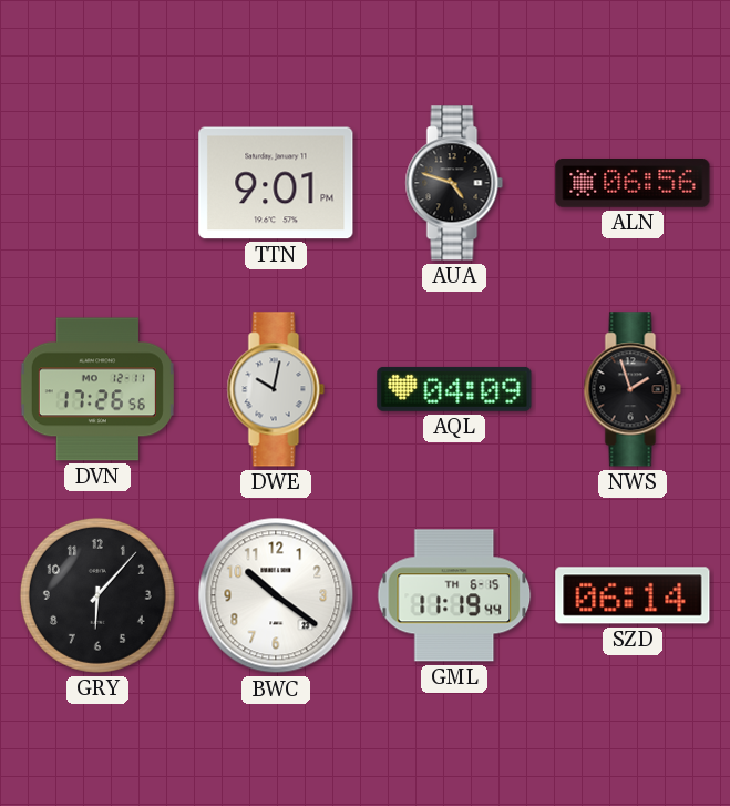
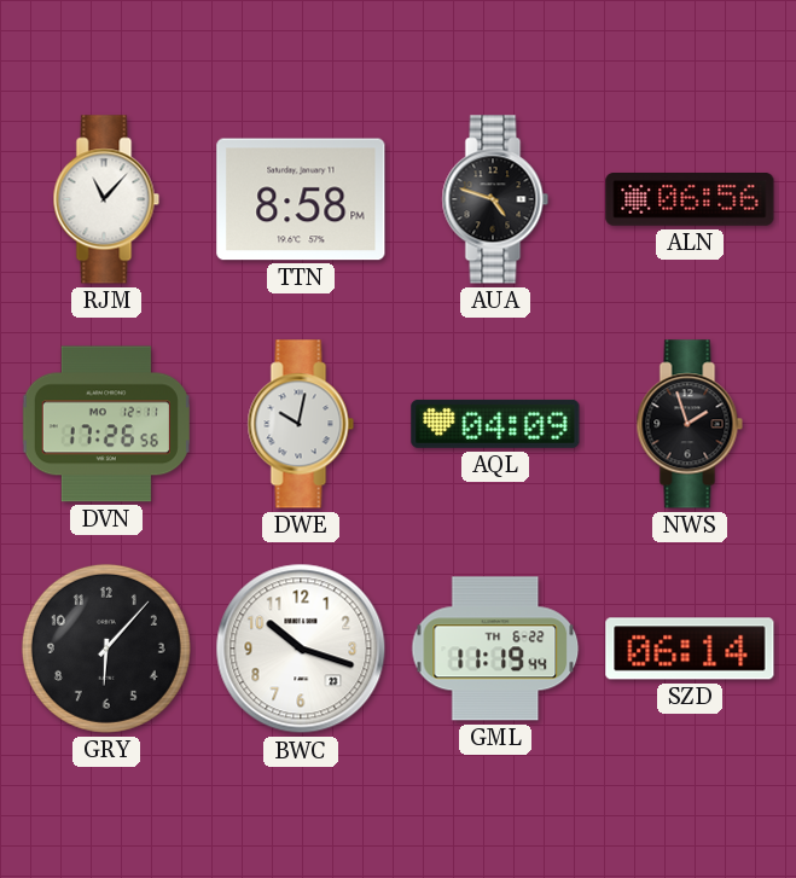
RJM: none -> 11:07 (106, 199)
TTN: 9:01 -> 8:58 (301, 199)
BWC: 10:21 -> 10:18 (301, 649)
GML date: TH 6-15 -> TH 6-22 (495, 649)
